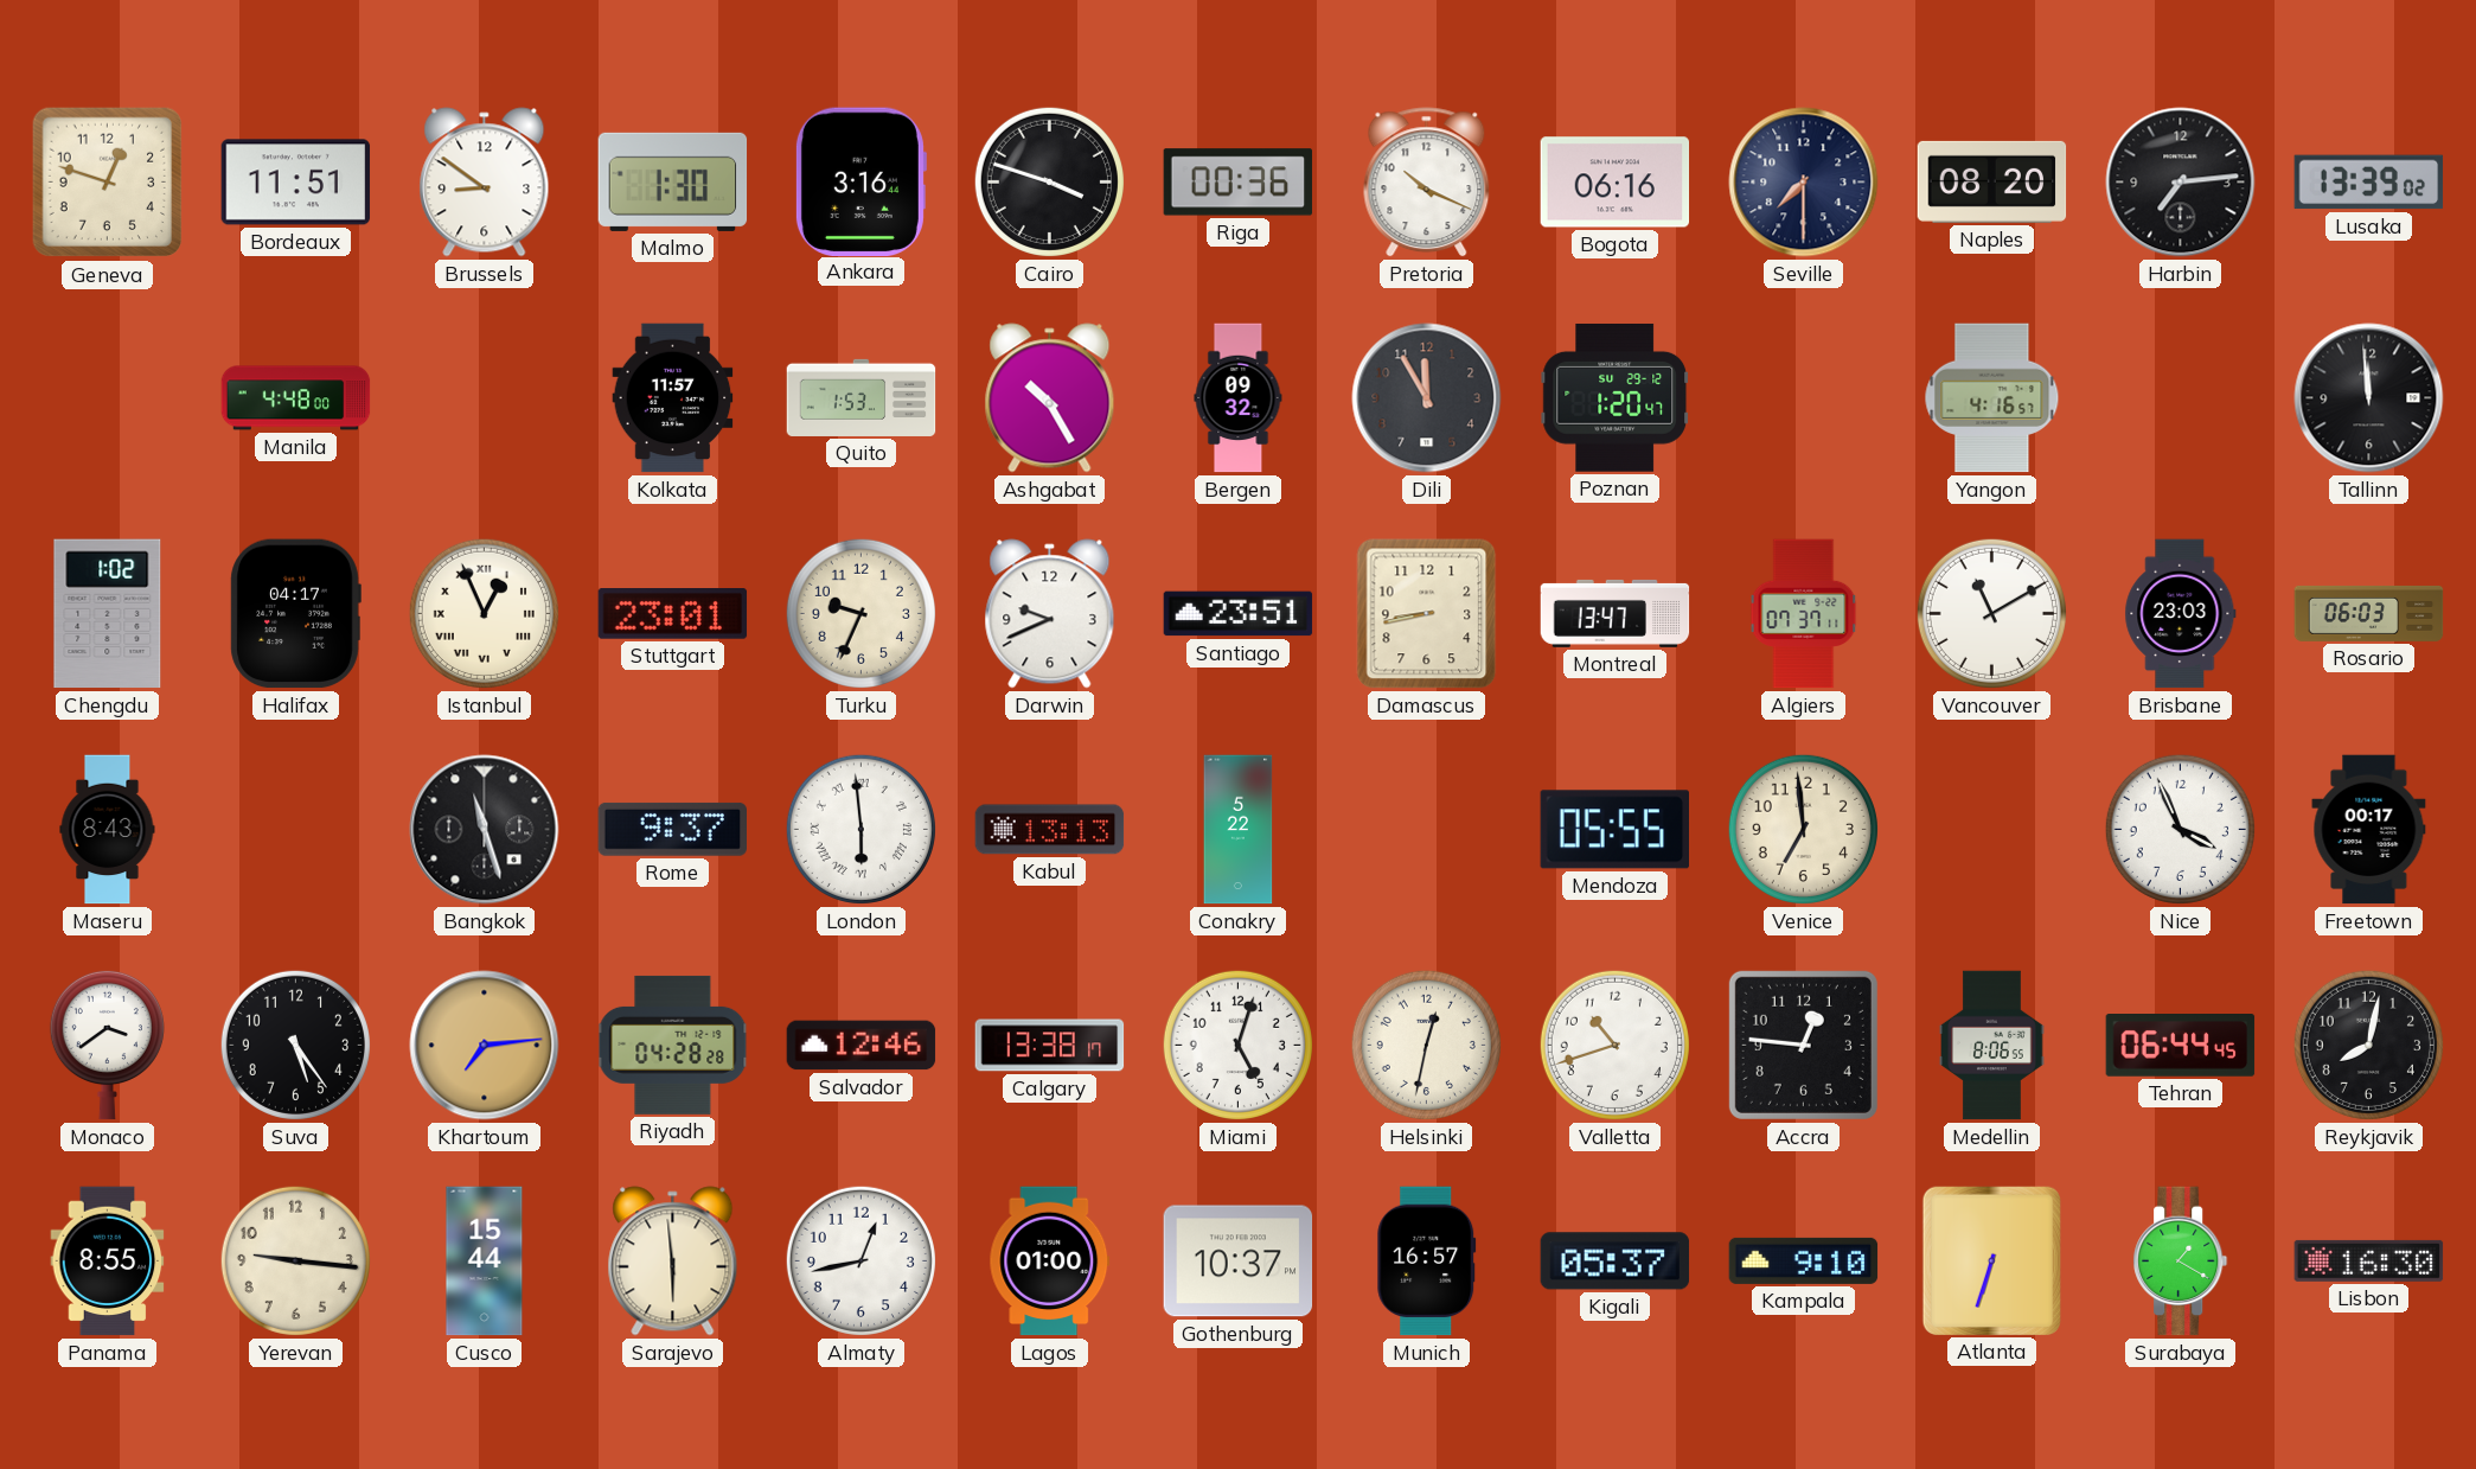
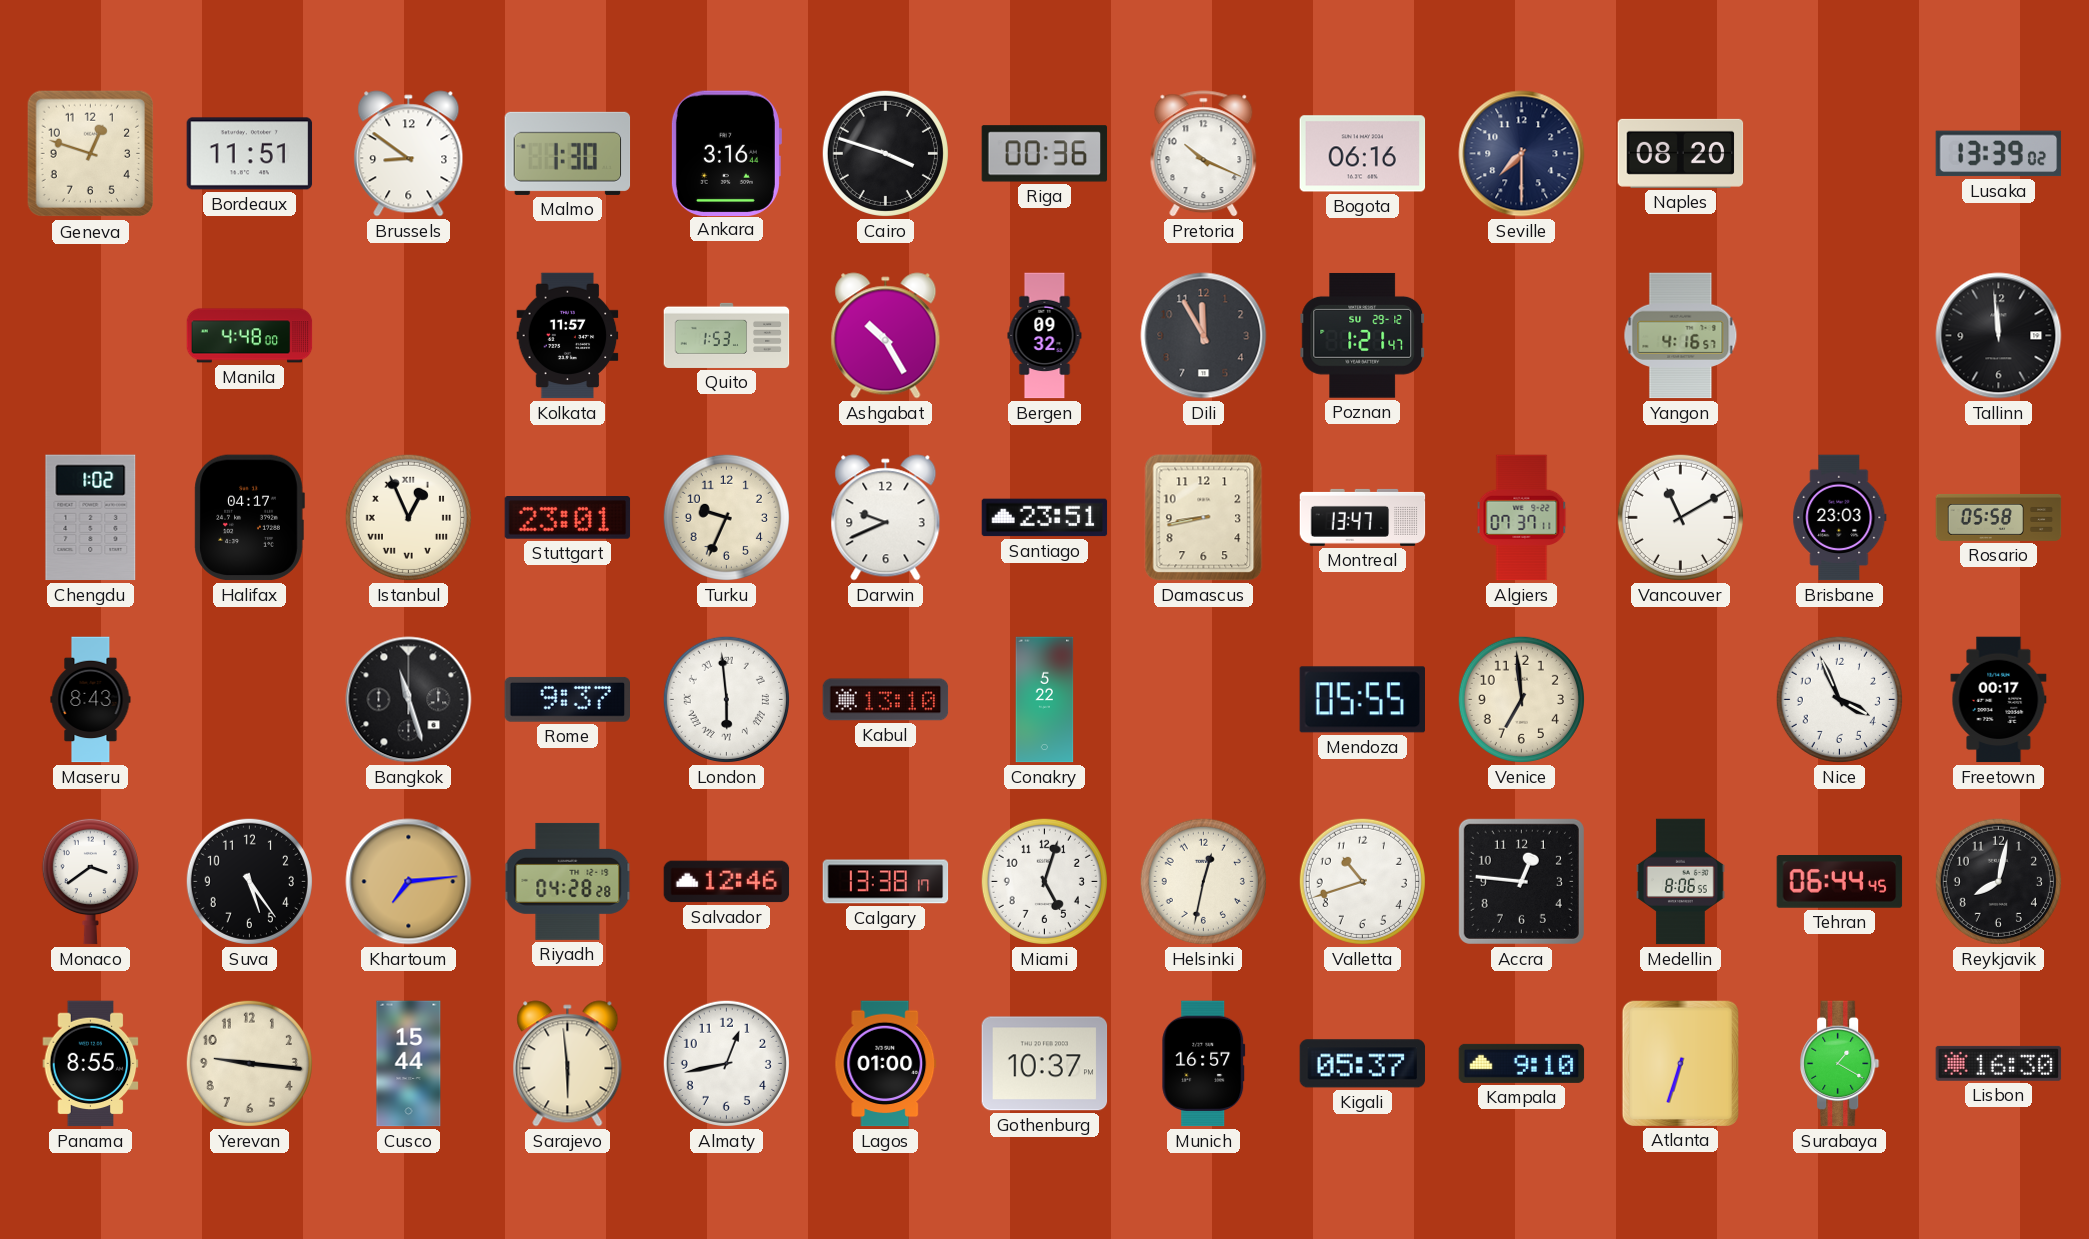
Harbin: 7:14 -> none (2181, 183)
Poznan: 1:20 -> 1:21 (1363, 335)
Rosario: 06:03 -> 05:58 (1999, 517)
Kabul: 13:13 -> 13:10 (886, 700)
